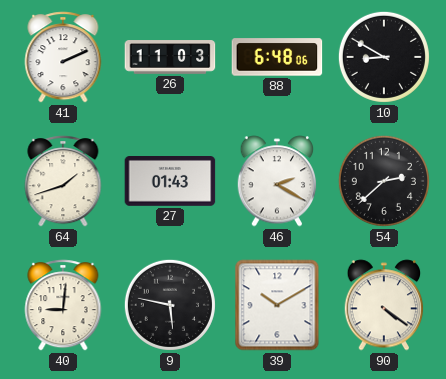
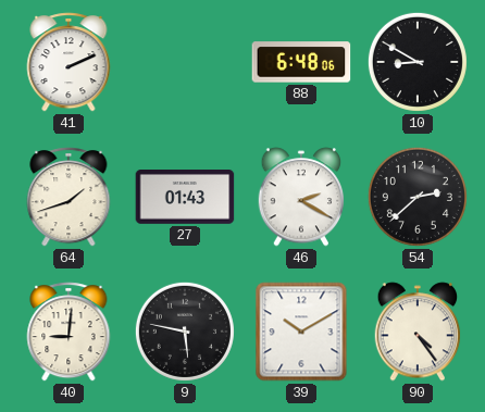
26: 11:03 -> none (170, 57)
90: 4:21 -> 4:24 (418, 332)
